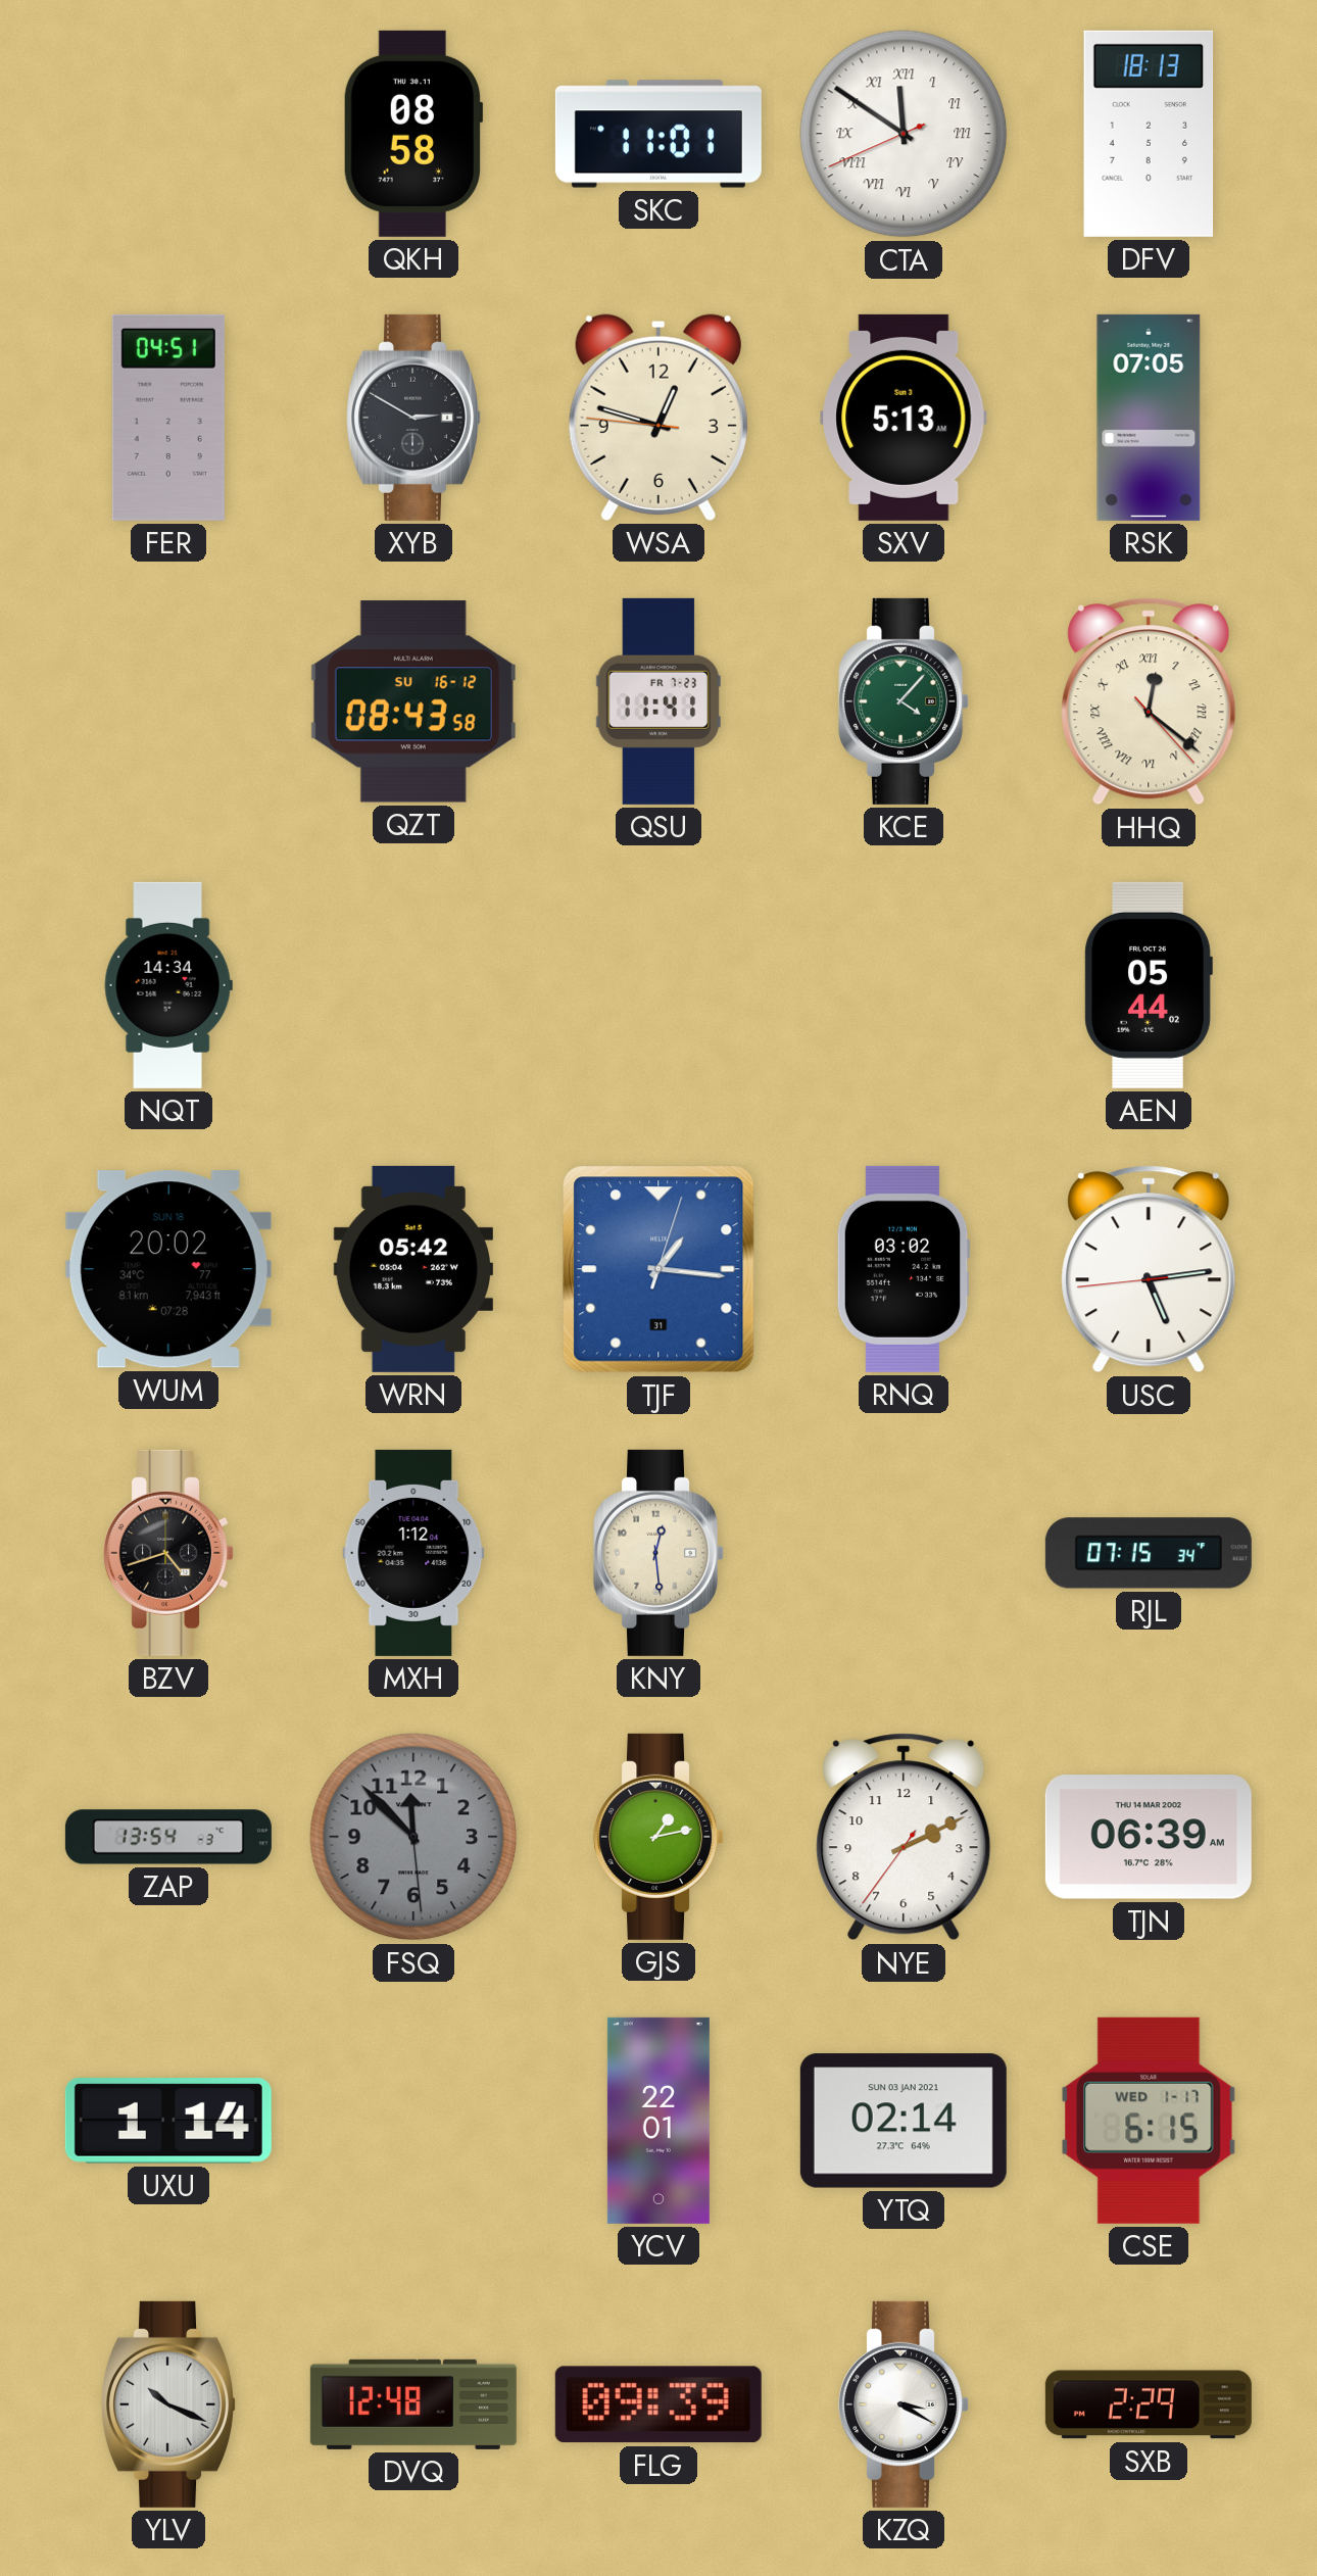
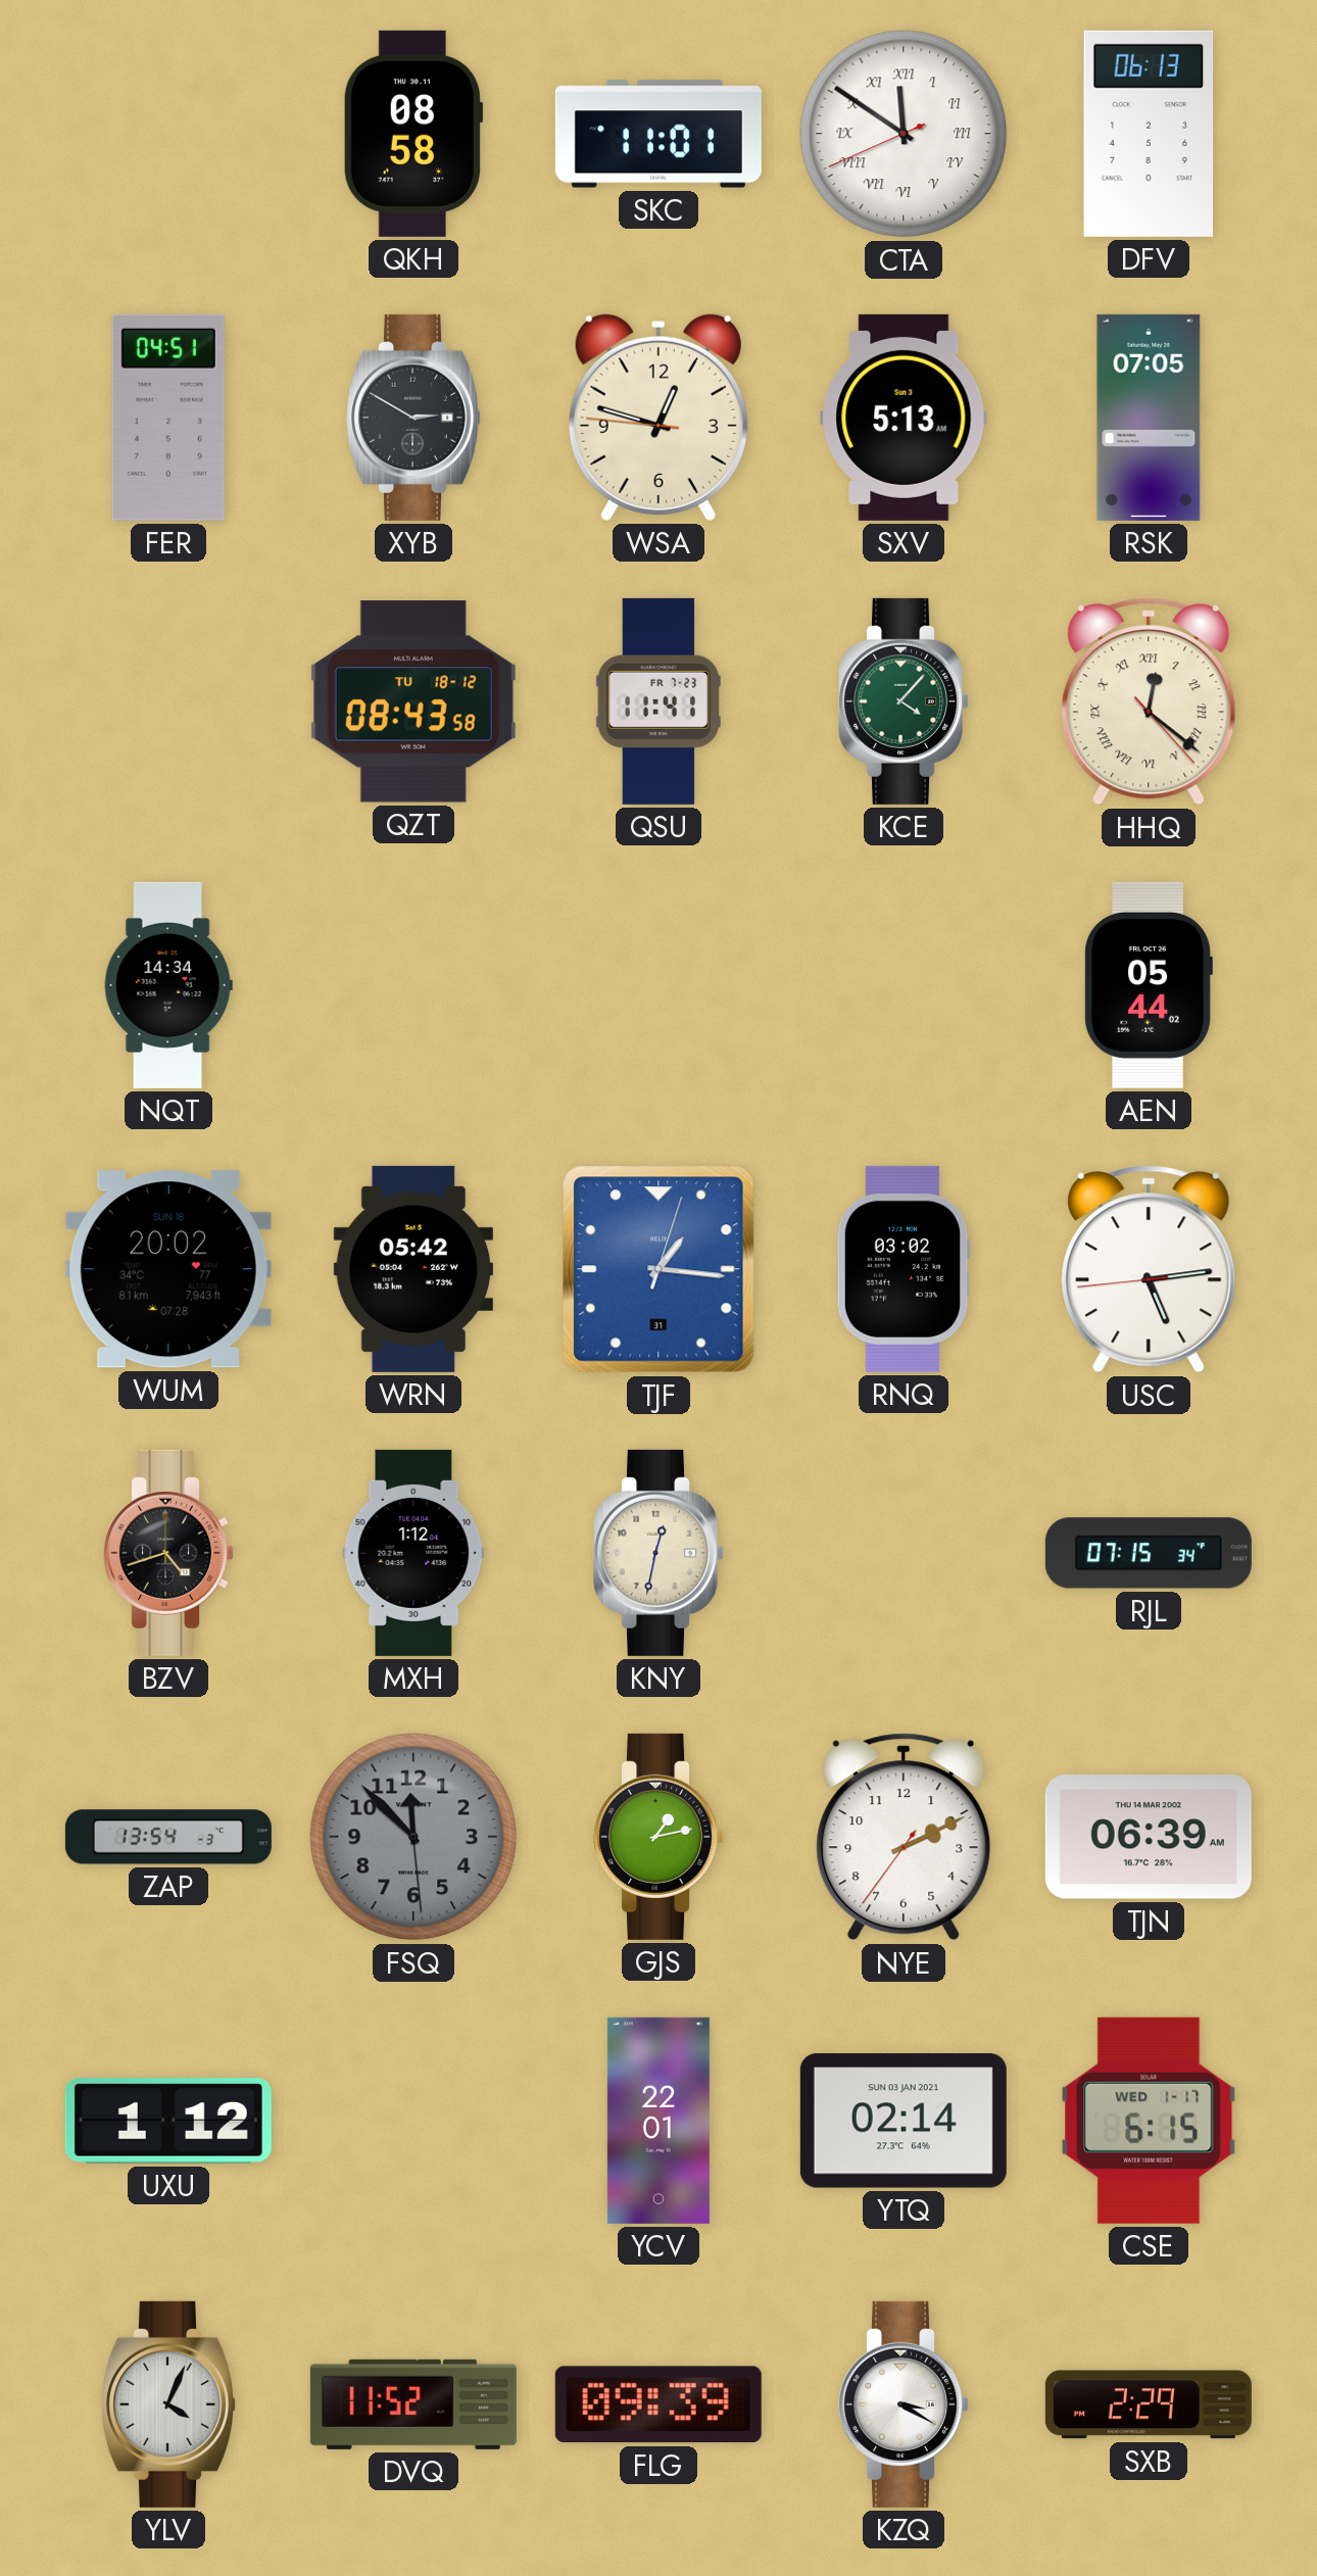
DFV: 18:13 -> 06:13 (1149, 134)
QZT date: SU 16-12 -> TU 18-12 (413, 701)
KNY: 12:29 -> 12:32 (660, 1553)
UXU: 1:14 -> 1:12 (168, 2122)
YLV: 10:19 -> 4:04 (168, 2404)
DVQ: 12:48 -> 11:52 (413, 2404)
